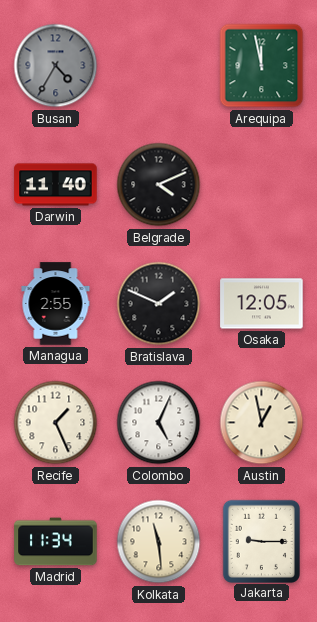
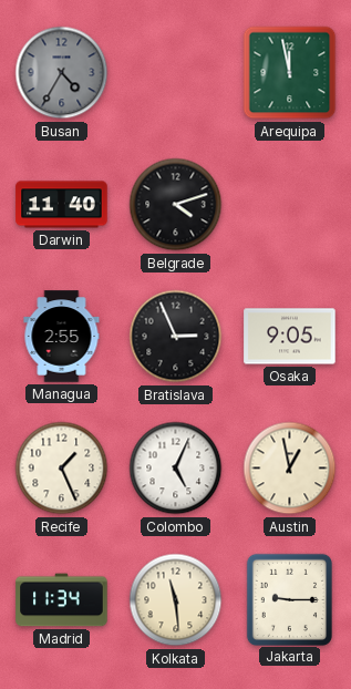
Belgrade: 4:11 -> 4:12 (176, 205)
Bratislava: 1:49 -> 2:56 (176, 337)
Osaka: 12:05 -> 9:05 (290, 337)
